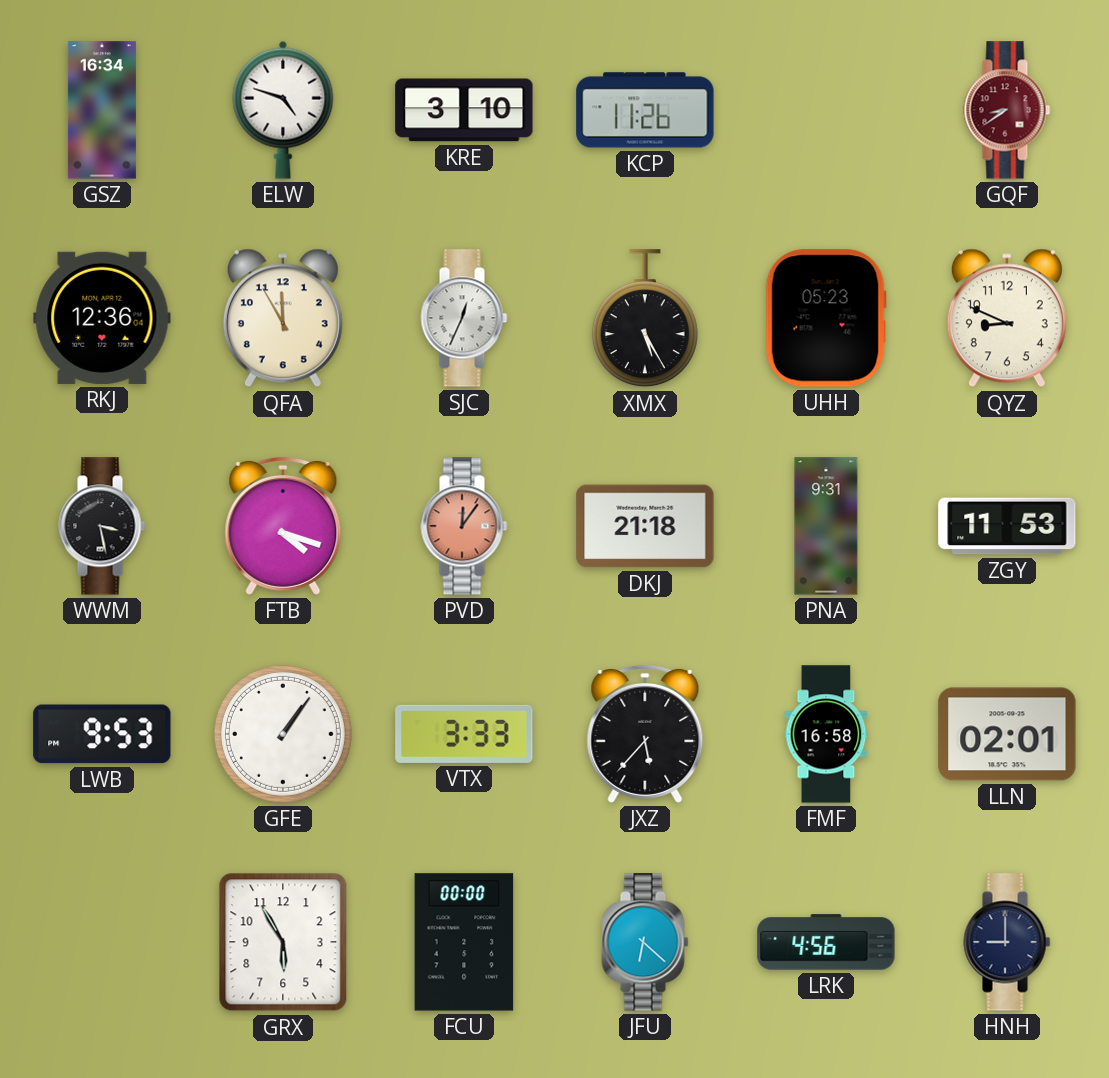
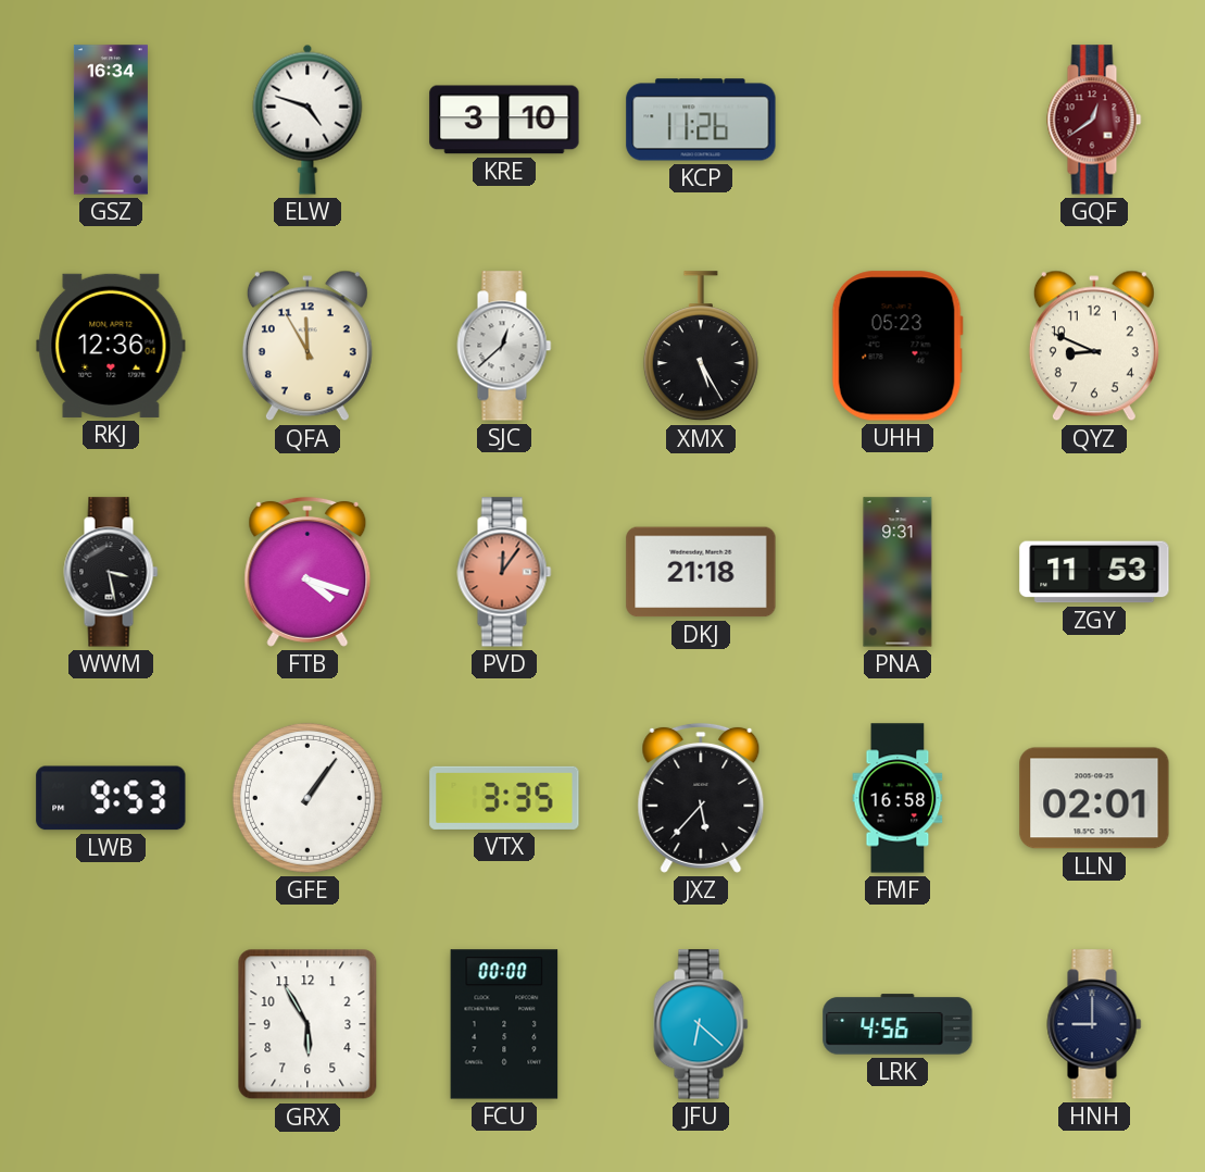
GQF: 8:39 -> 12:39 (1094, 120)
SJC: 12:34 -> 12:38 (504, 346)
VTX: 3:33 -> 3:35 (504, 798)
